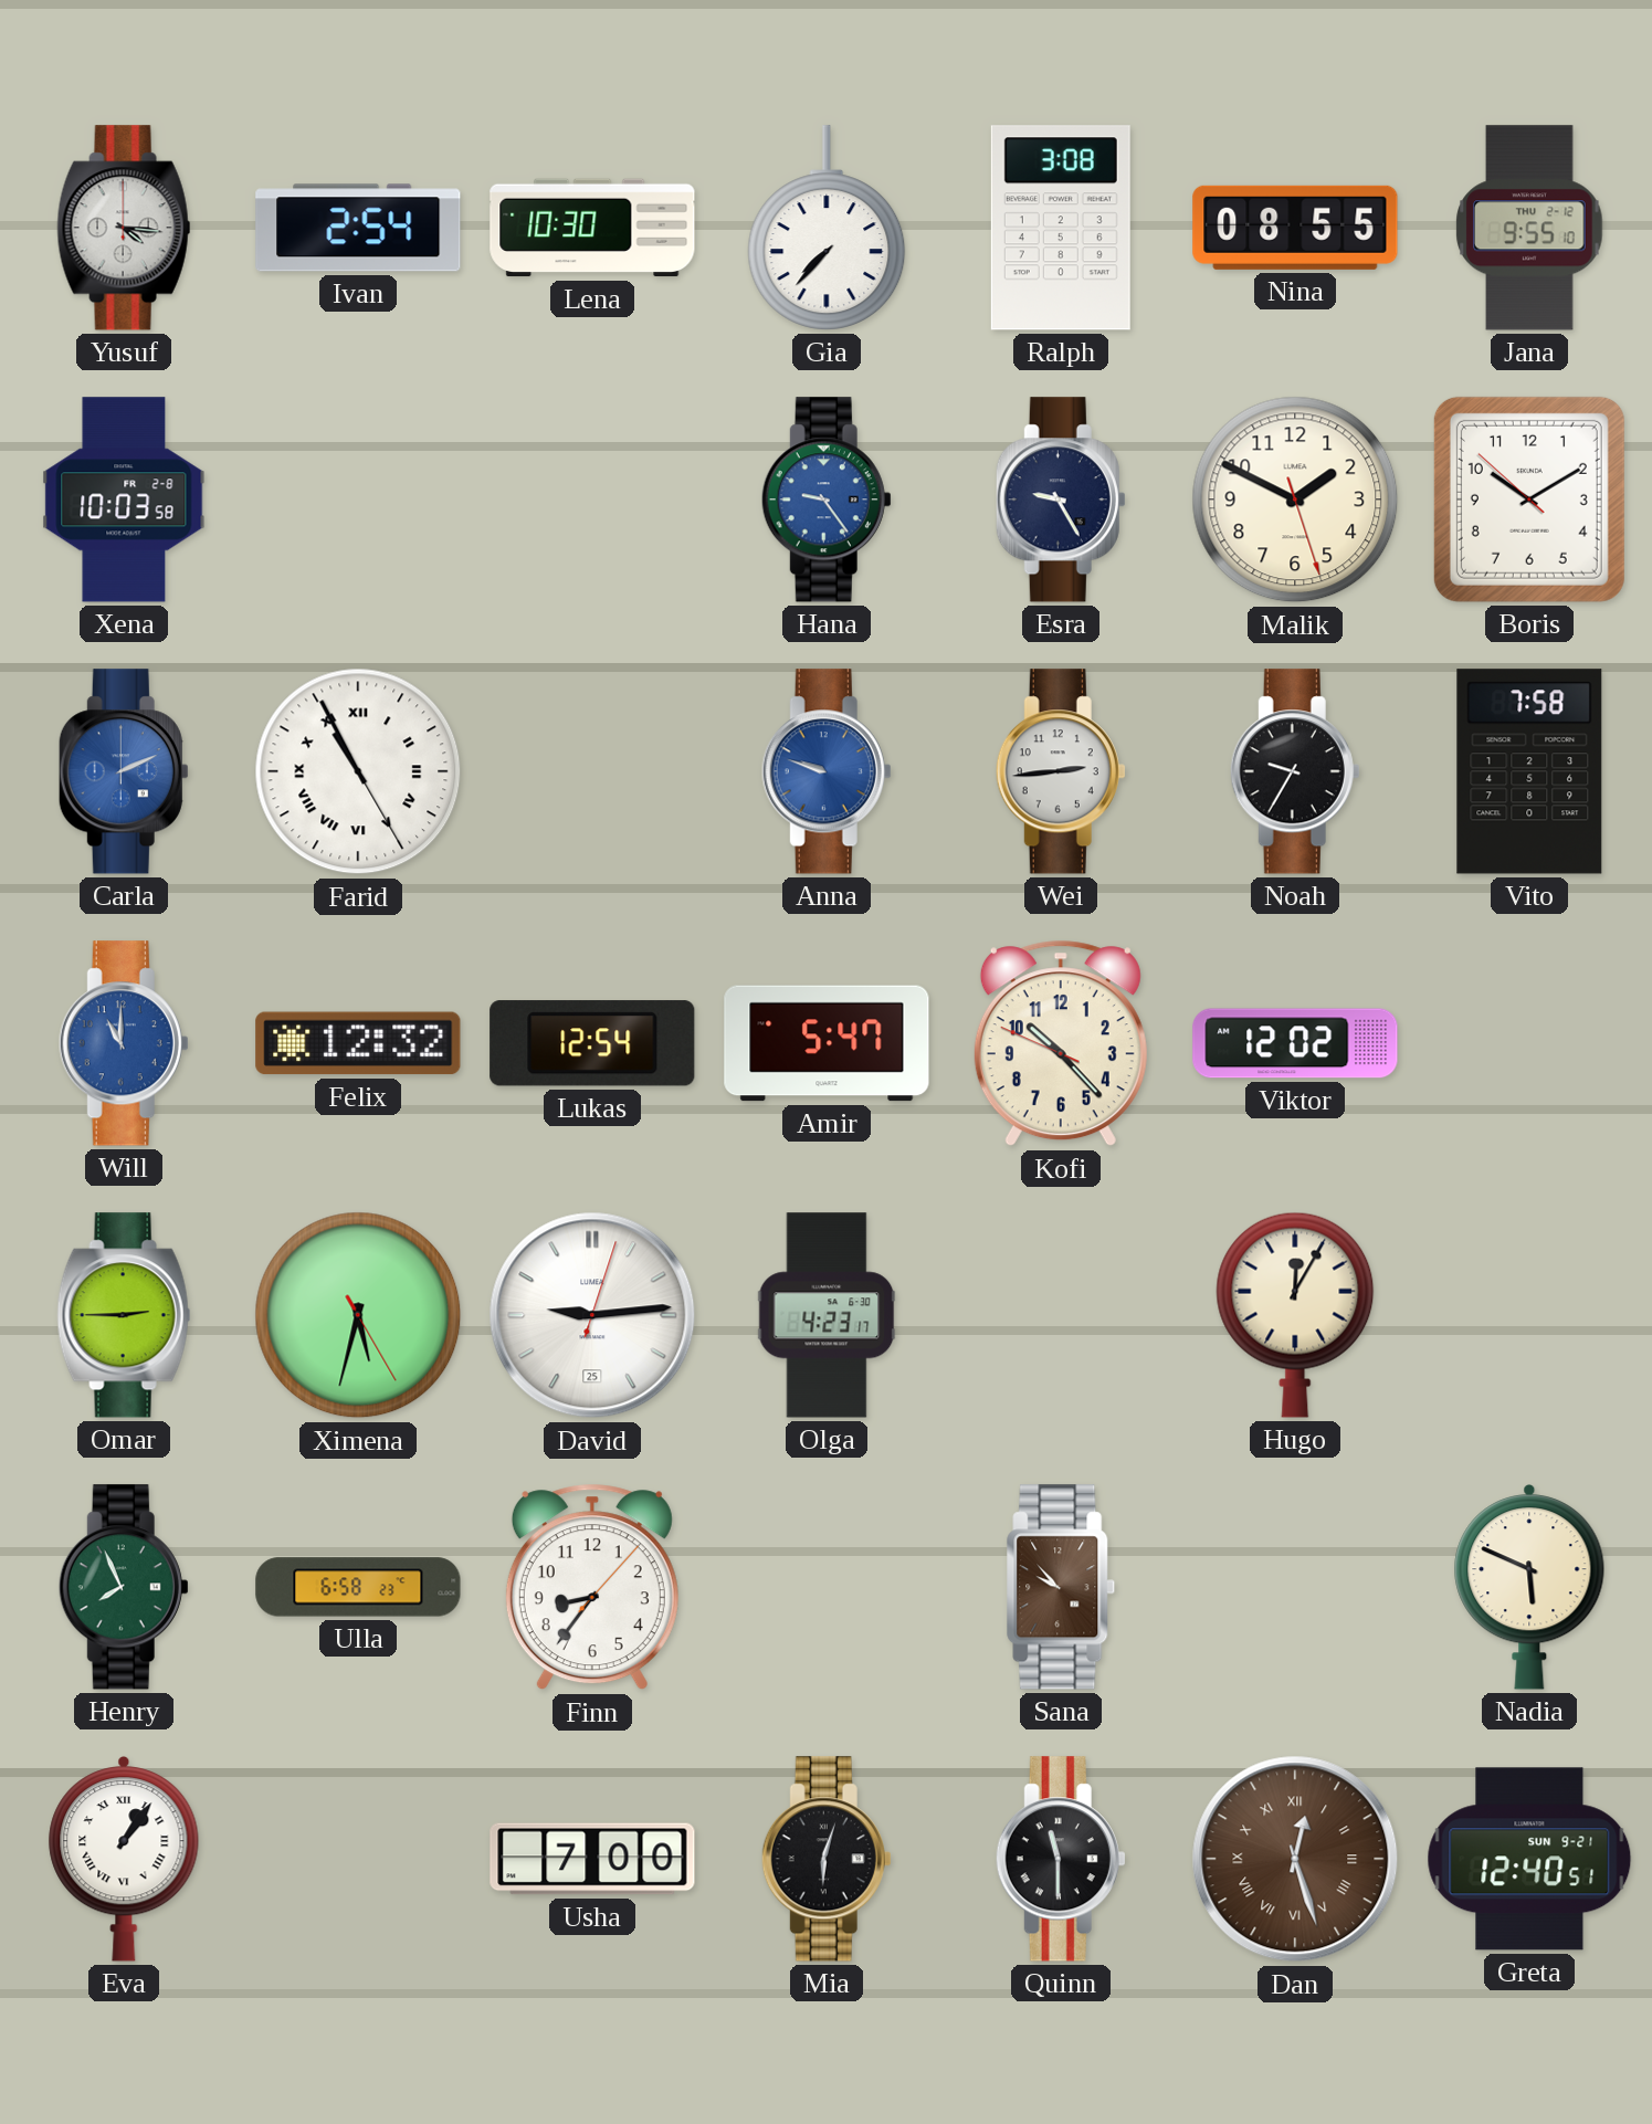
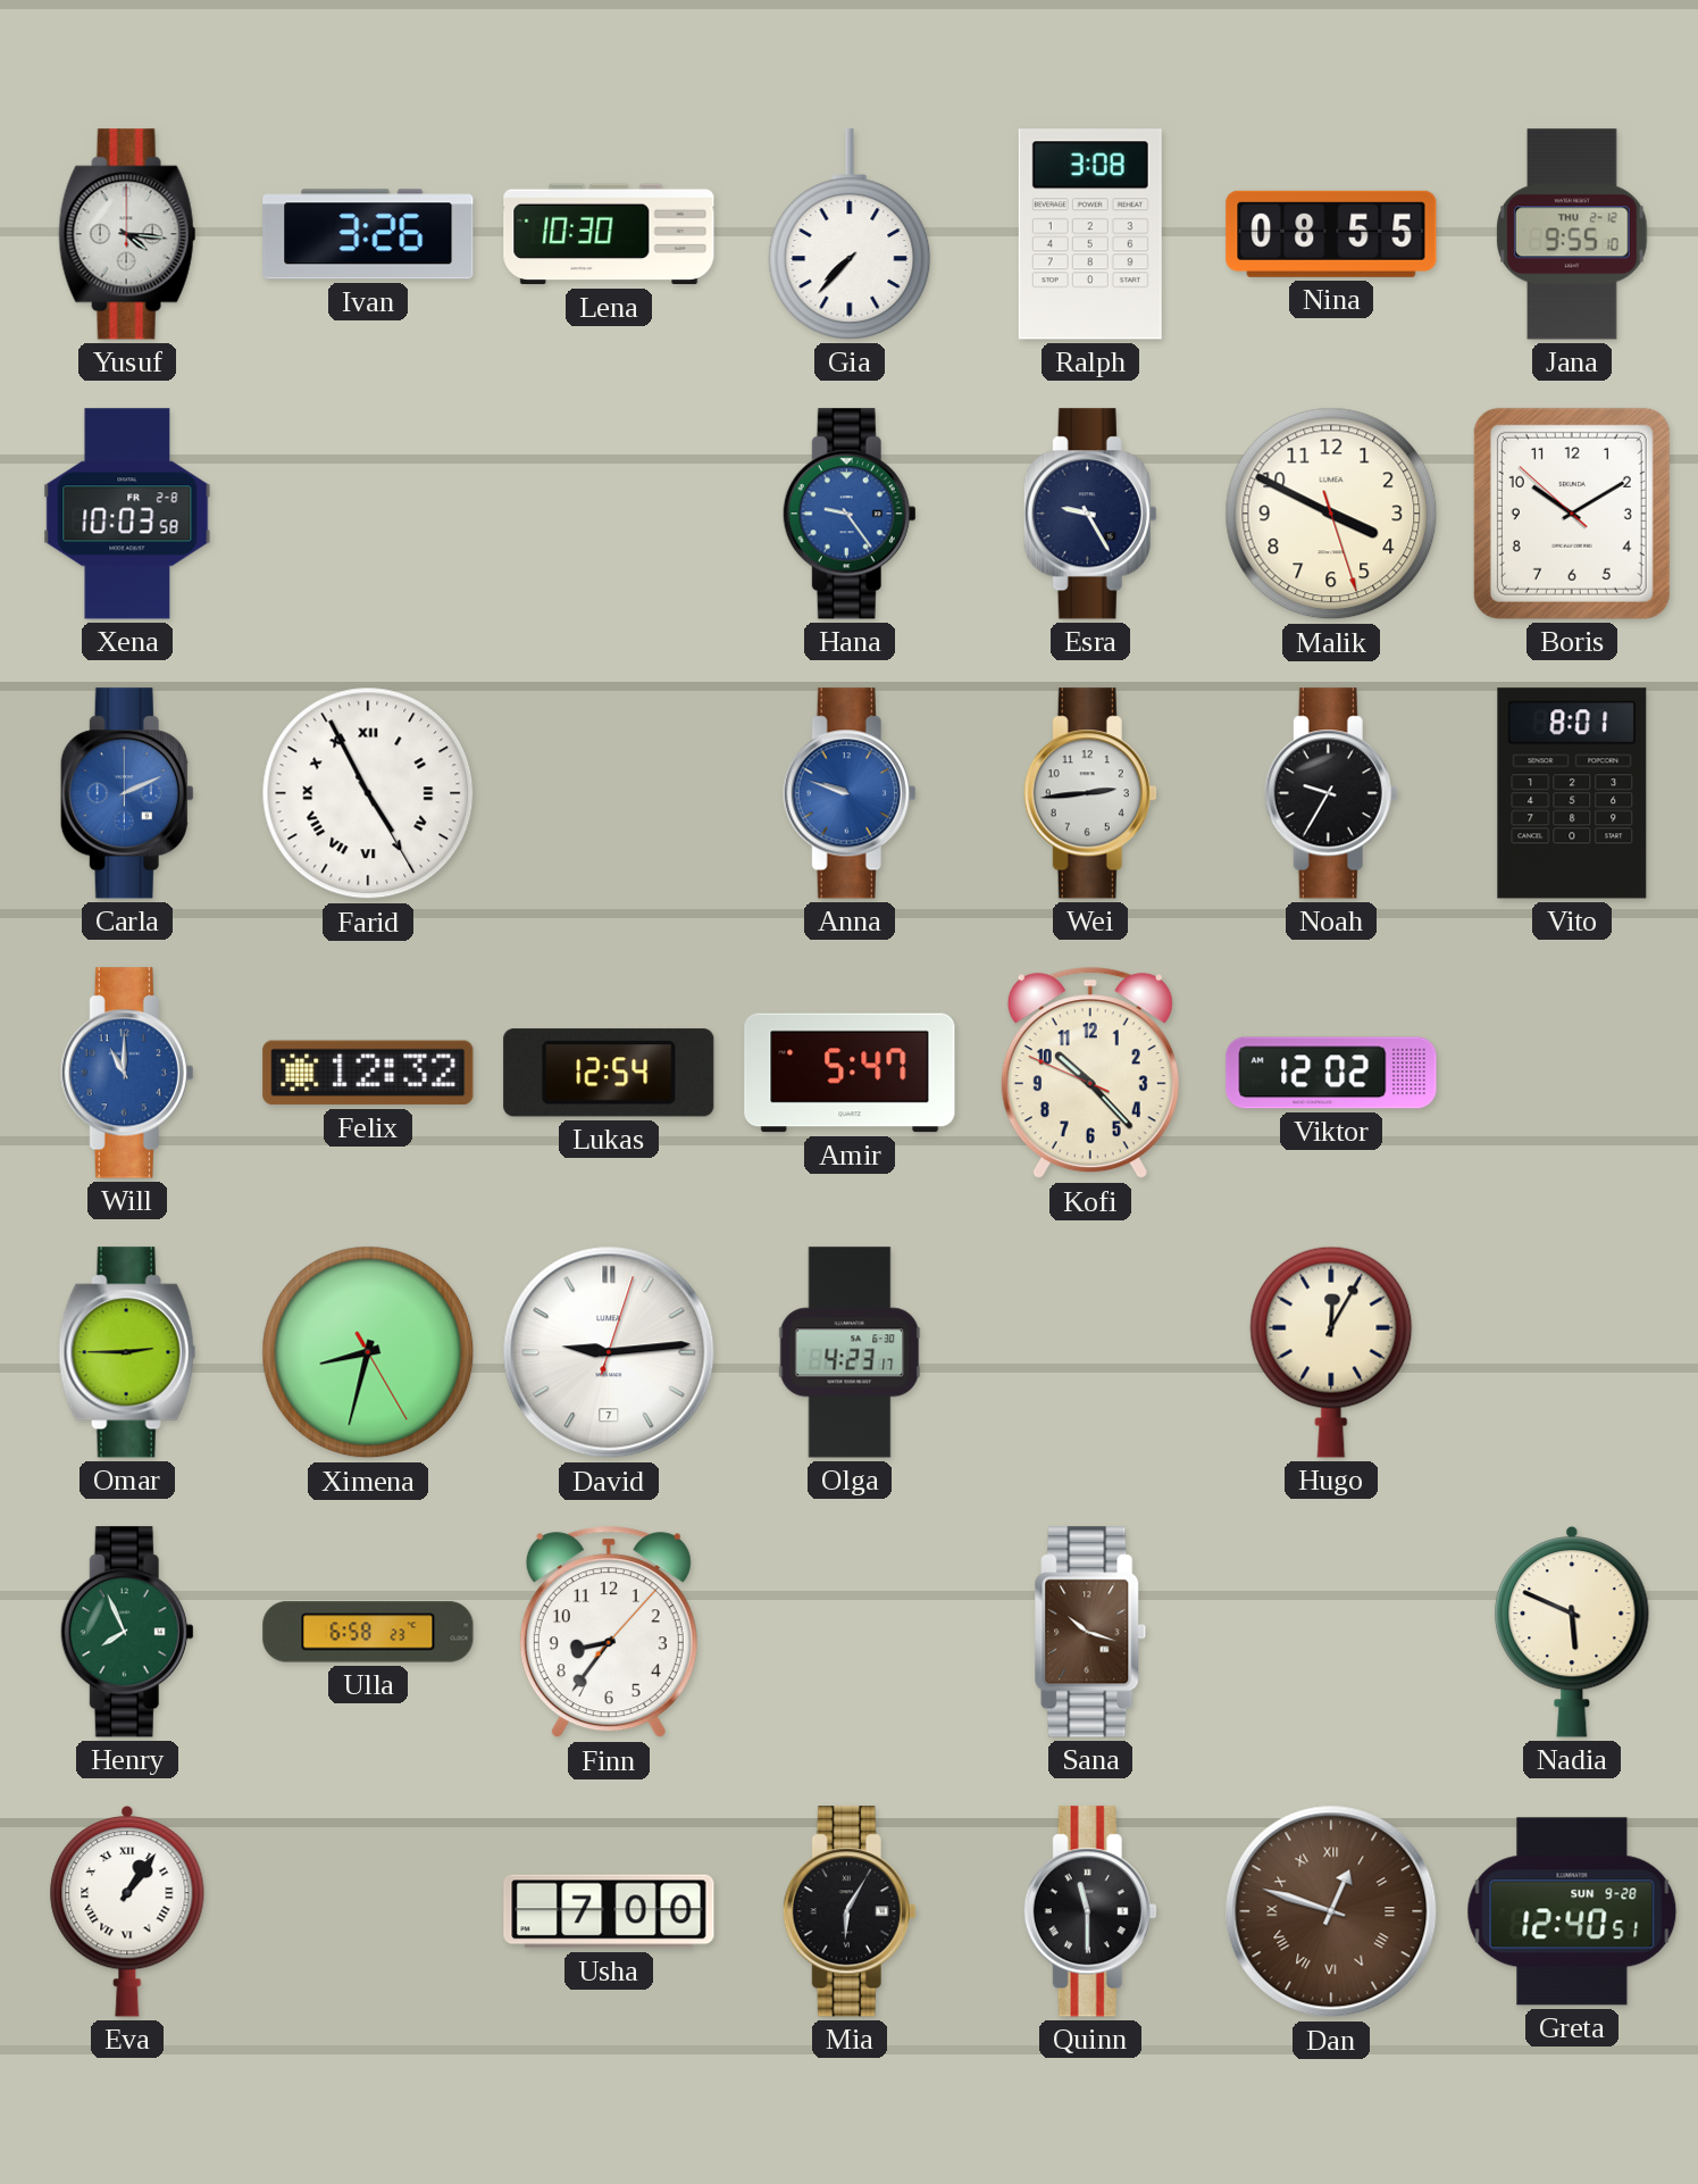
Ivan: 2:54 -> 3:26 (368, 234)
Malik: 1:49 -> 3:49 (1331, 514)
Farid: 10:55 -> 4:55 (368, 793)
Vito: 7:58 -> 8:01 (1572, 793)
Ximena: 5:32 -> 8:32 (368, 1352)
David date: 25 -> 7 (609, 1352)
Sana: 9:53 -> 10:18 (1090, 1632)
Mia: 6:03 -> 6:05 (850, 1911)
Dan: 12:27 -> 12:48 (1331, 1911)
Greta date: SUN 9-21 -> SUN 9-28 (1572, 1911)
